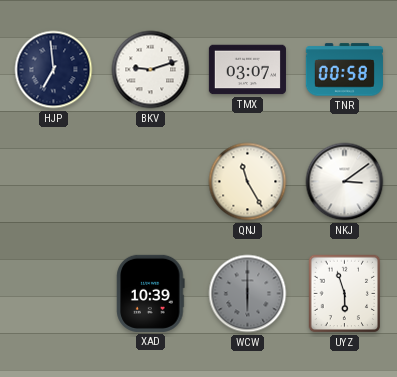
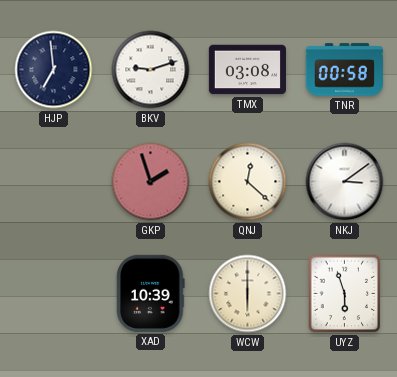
TMX: 03:07 -> 03:08 (247, 70)
GKP: none -> 1:57 (151, 182)
QNJ: 11:25 -> 12:22 (248, 182)
WCW dial: grey -> cream (248, 294)
